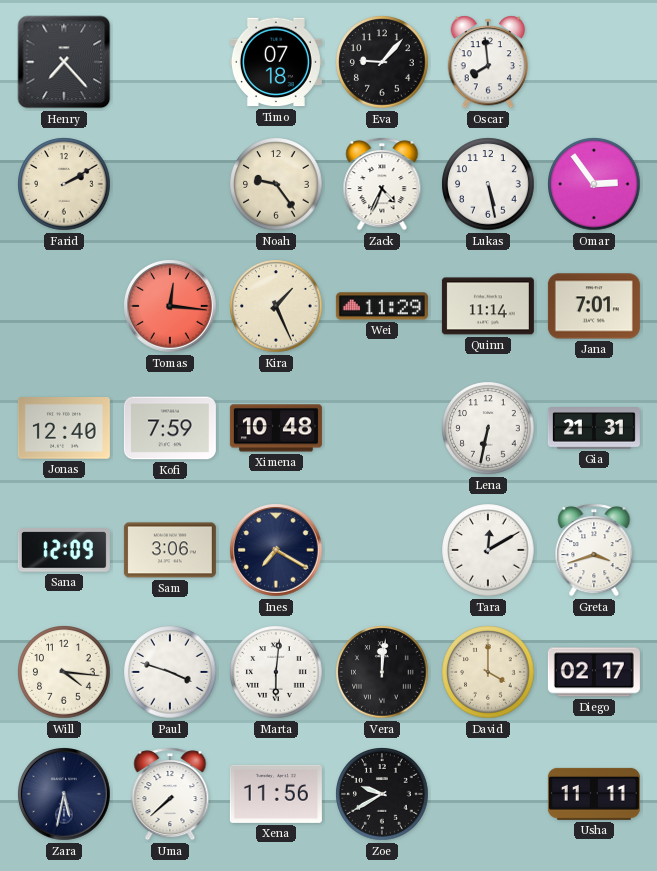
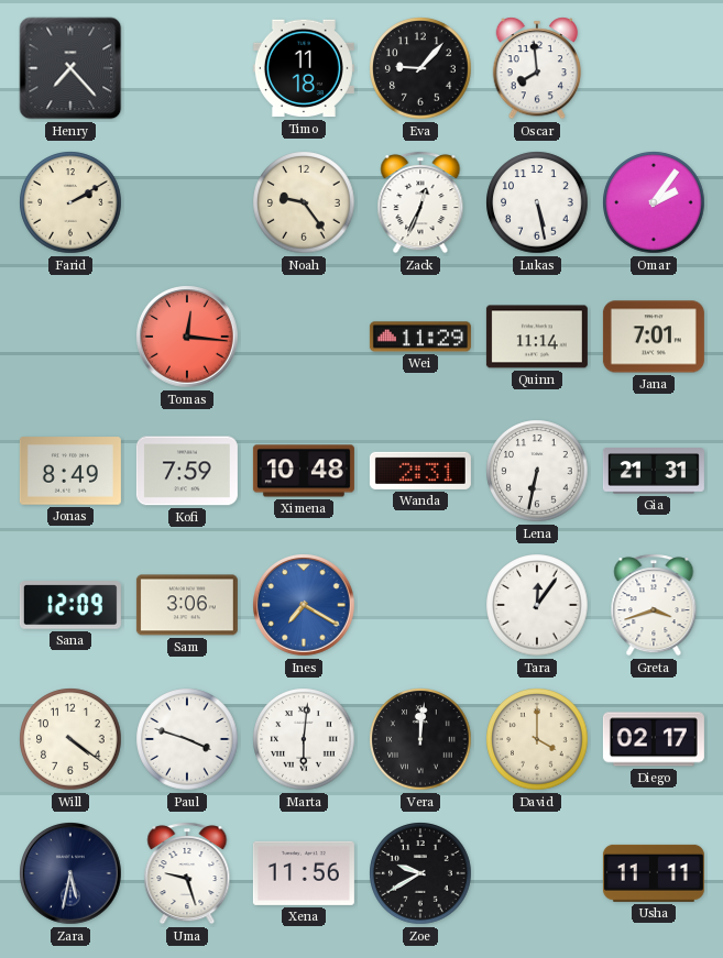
Timo: 07:18 -> 11:18 (304, 68)
Zack: 4:34 -> 12:34 (420, 202)
Omar: 2:54 -> 2:06 (654, 202)
Kira: 1:26 -> none (276, 306)
Jonas: 12:40 -> 8:49 (70, 471)
Wanda: none -> 2:31 (420, 471)
Ines dial: navy -> blue (305, 606)
Tara: 12:10 -> 12:06 (537, 605)
Will: 4:16 -> 4:21 (70, 739)
Uma: 7:38 -> 9:27 (187, 873)
